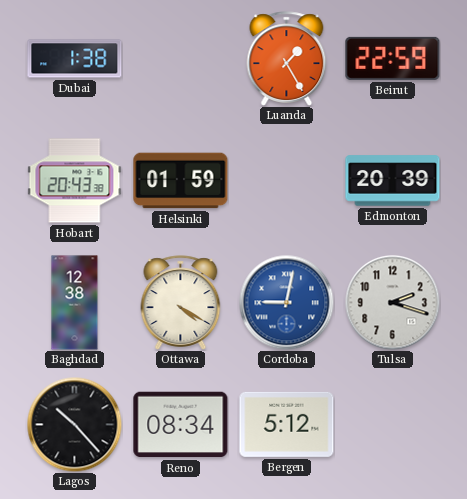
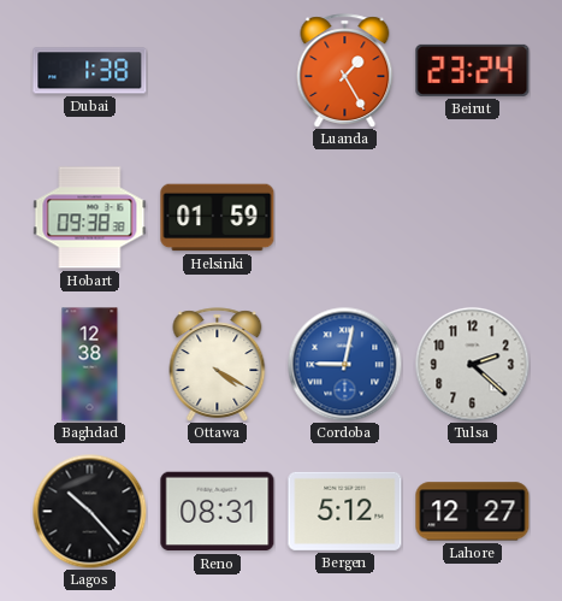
Beirut: 22:59 -> 23:24 (473, 70)
Hobart: 20:43 -> 09:38 (90, 218)
Edmonton: 20:39 -> none (393, 181)
Tulsa: 2:18 -> 2:22 (472, 364)
Reno: 08:34 -> 08:31 (218, 512)
Lahore: none -> 12:27 (473, 512)
